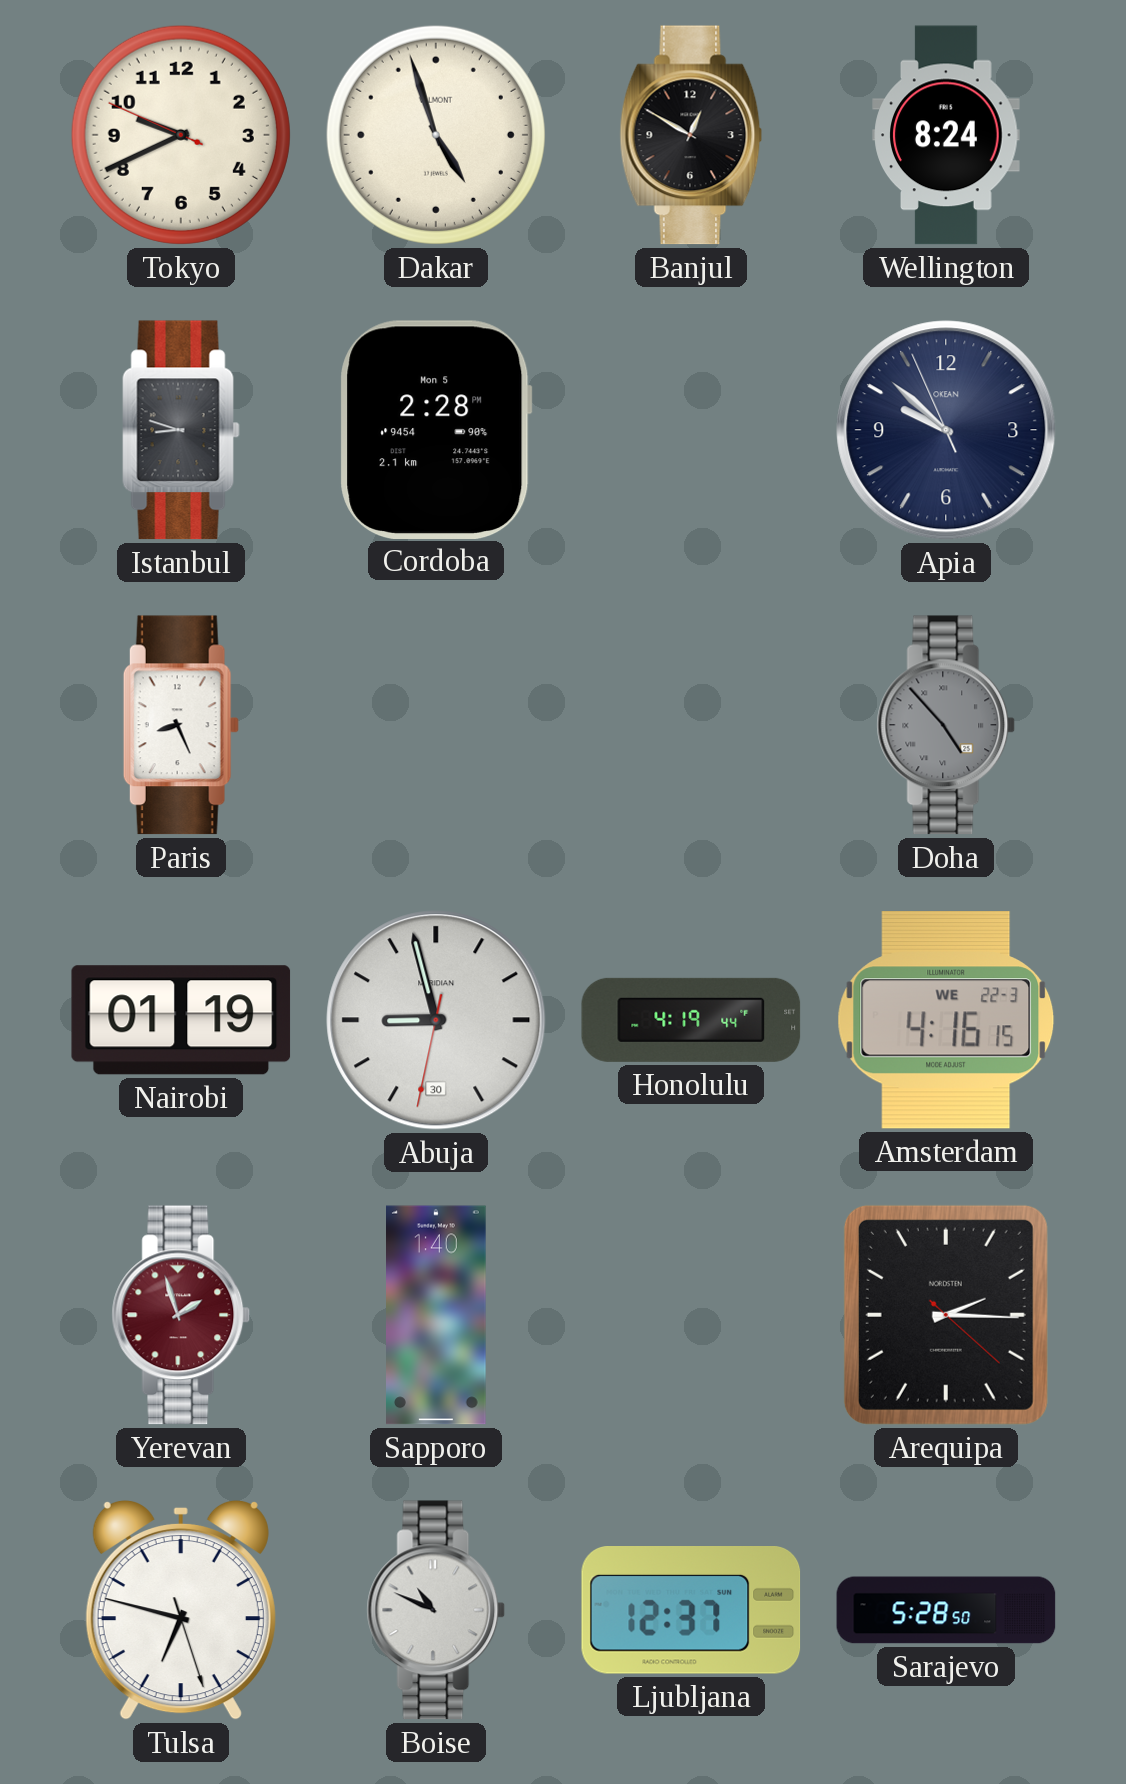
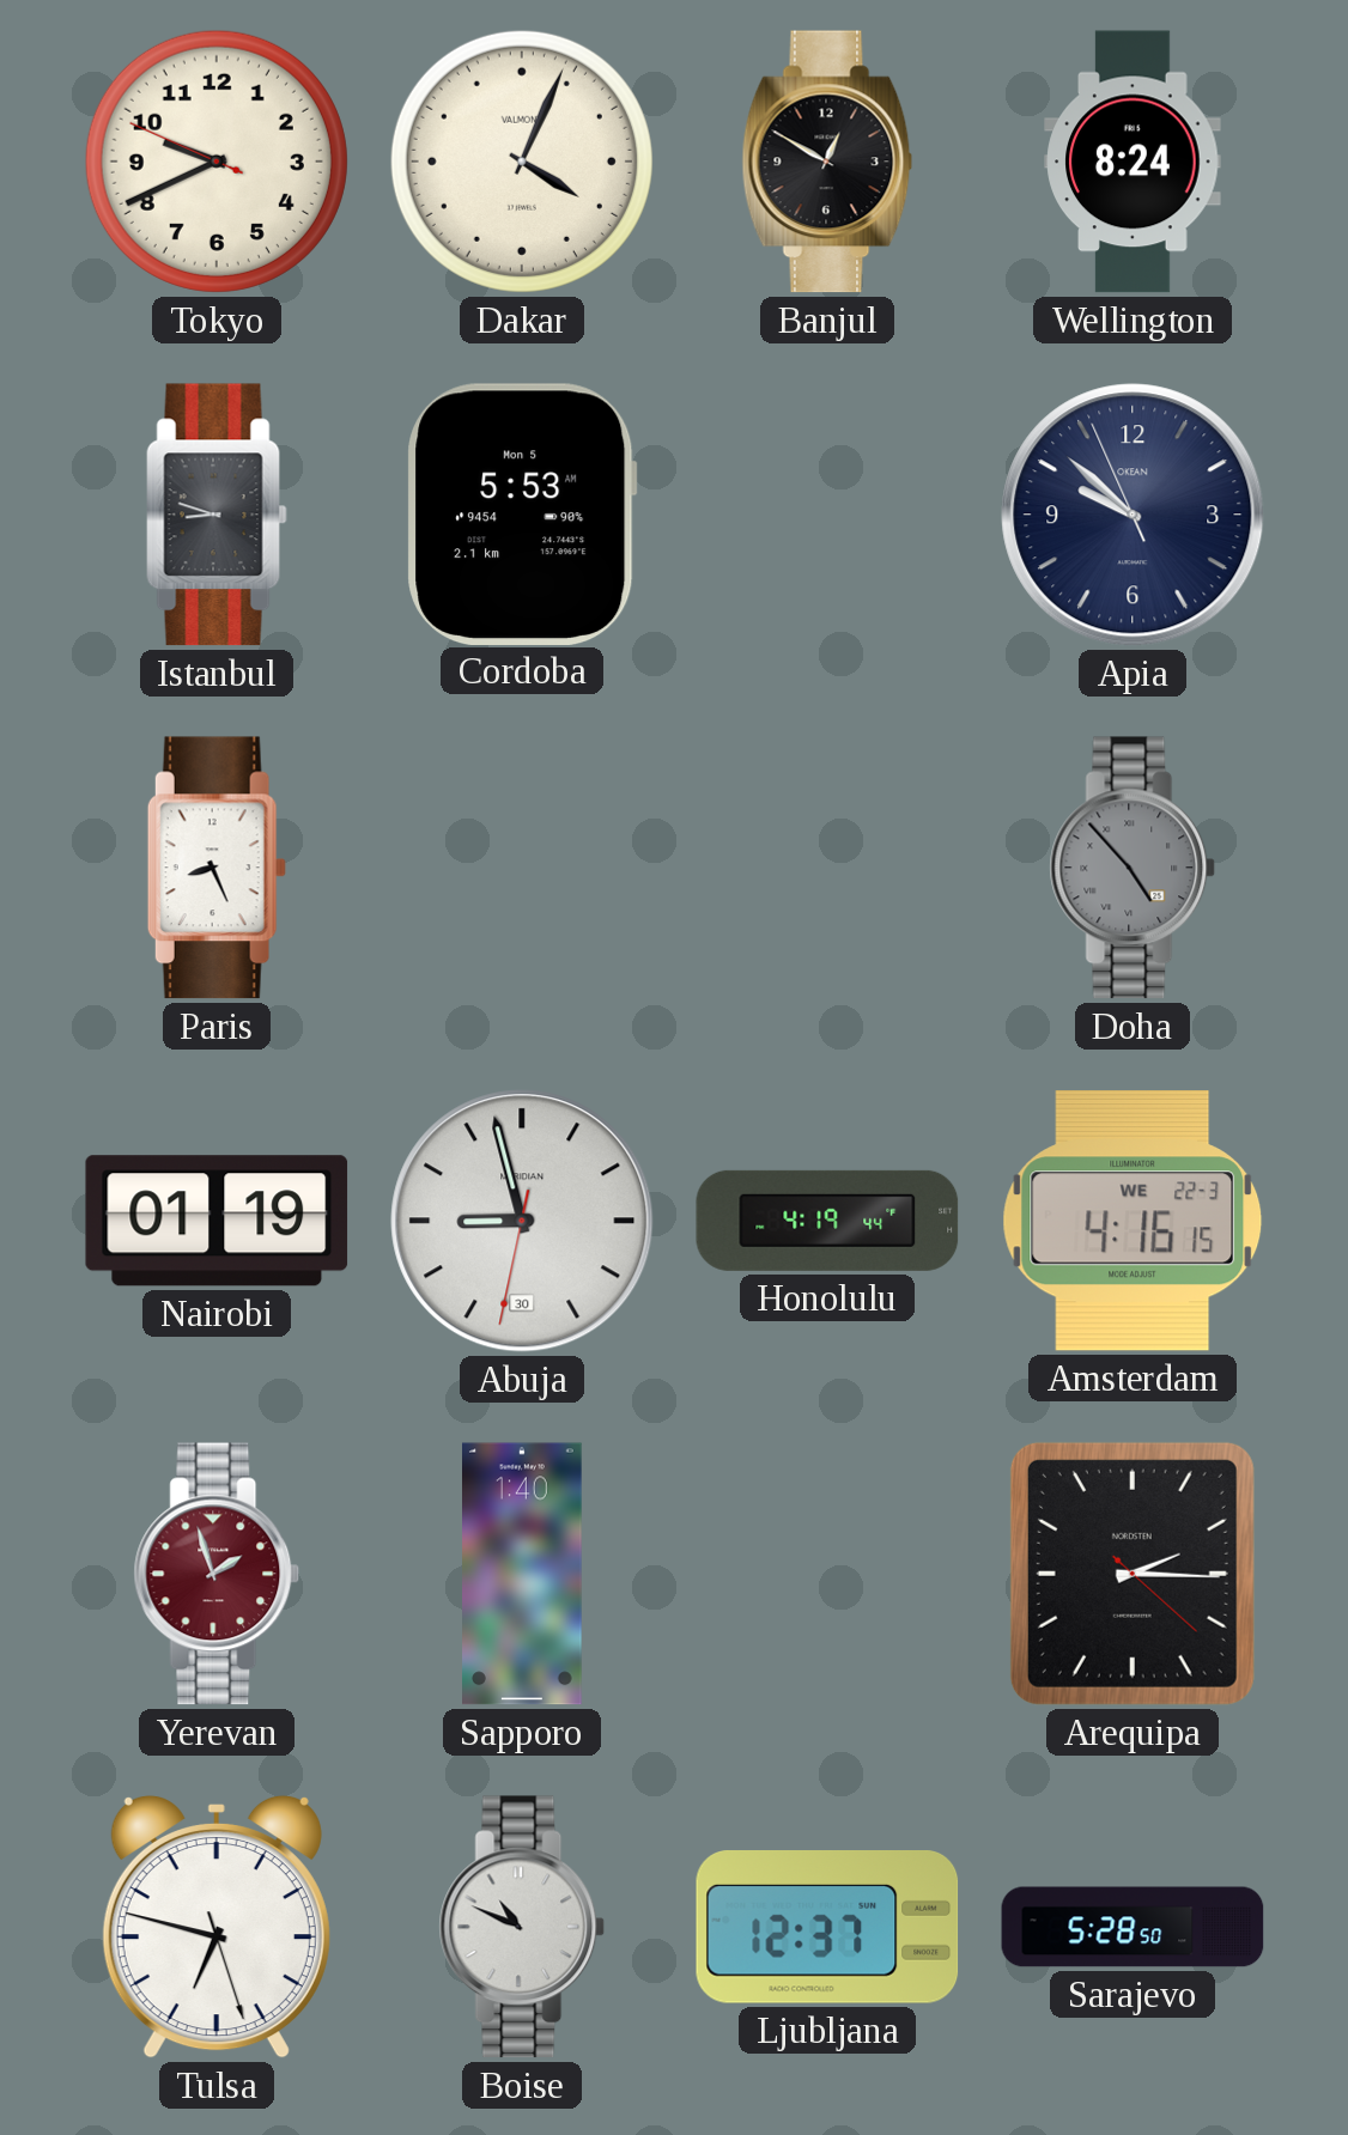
Dakar: 4:57 -> 4:04 (522, 162)
Cordoba: 2:28 -> 5:53 (522, 513)
